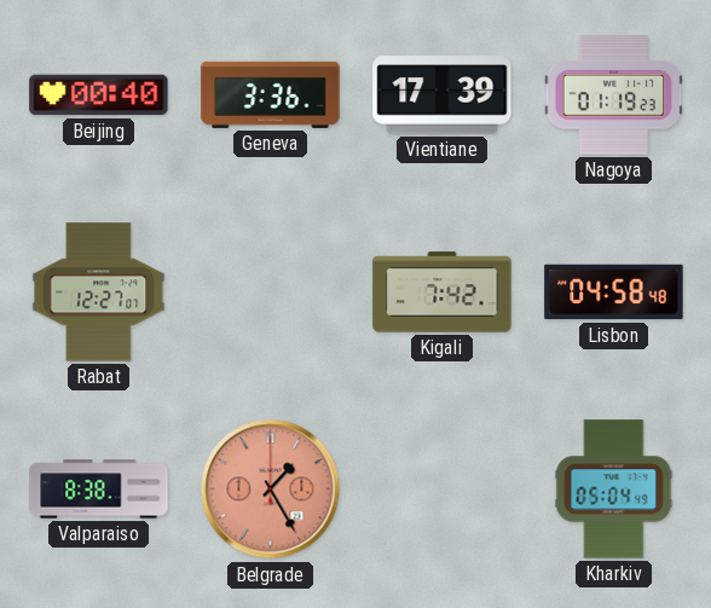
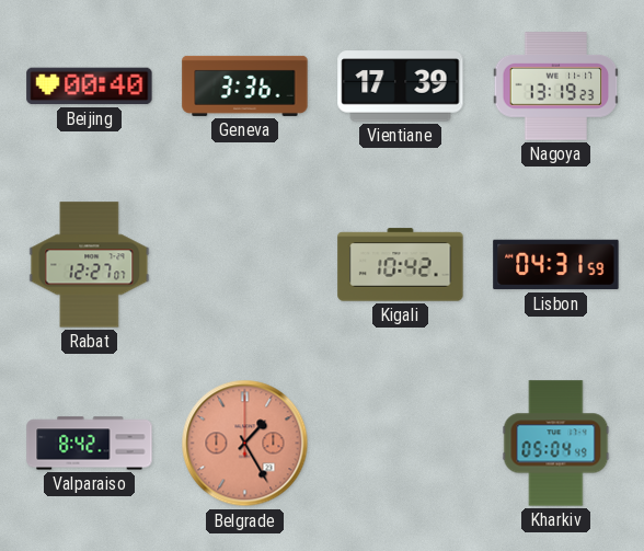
Nagoya: 01:19 -> 13:19 (556, 87)
Kigali: 7:42 -> 10:42 (401, 265)
Lisbon: 04:58 -> 04:31 (556, 265)
Valparaiso: 8:38 -> 8:42 (90, 444)
